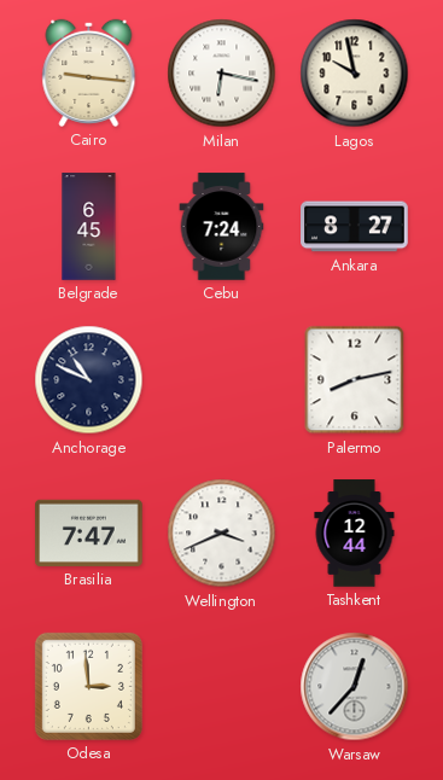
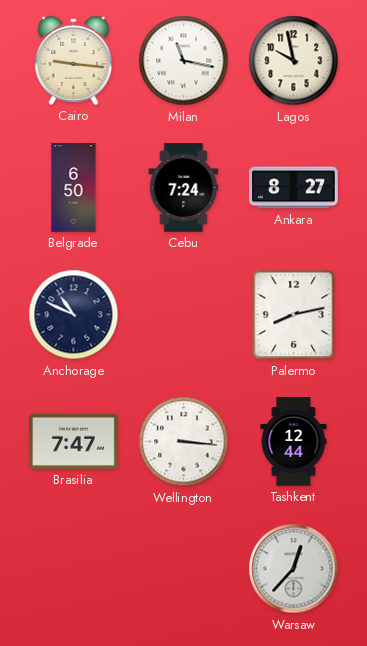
Milan: 6:17 -> 11:17 (184, 61)
Belgrade: 6:45 -> 6:50 (74, 188)
Wellington: 3:41 -> 3:16 (184, 442)
Odesa: 2:59 -> none (88, 686)
